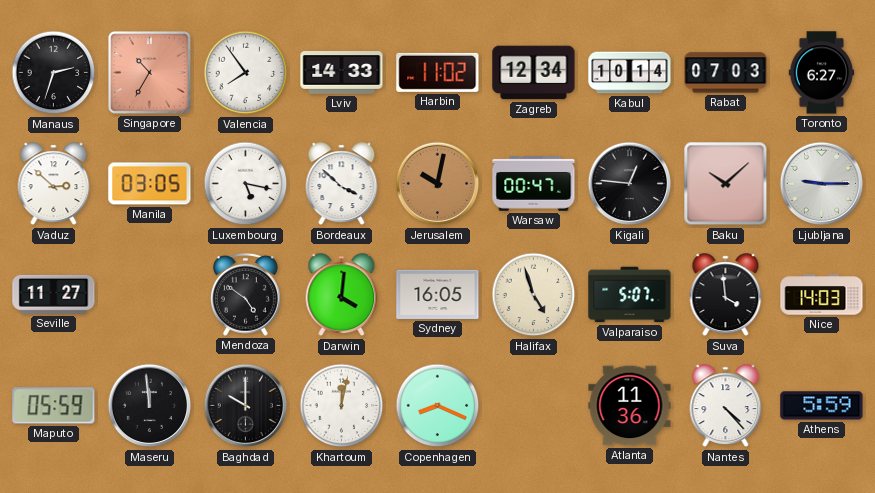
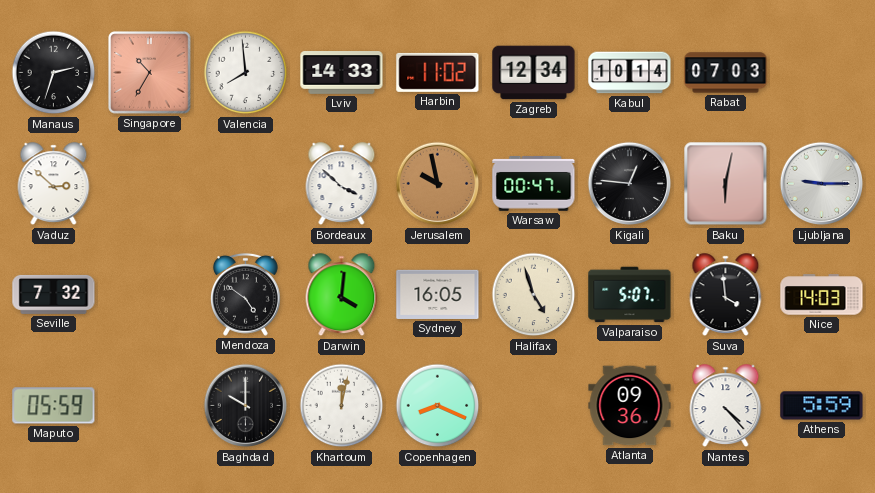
Valencia: 7:54 -> 7:59 (246, 73)
Toronto: 6:27 -> none (822, 73)
Manila: 03:05 -> none (150, 184)
Luxembourg: 5:17 -> none (246, 184)
Jerusalem: 10:02 -> 9:58 (438, 184)
Baku: 10:08 -> 6:02 (726, 184)
Seville: 11:27 -> 7:32 (54, 294)
Maseru: 11:59 -> none (150, 406)
Atlanta: 11:36 -> 09:36 (630, 406)
